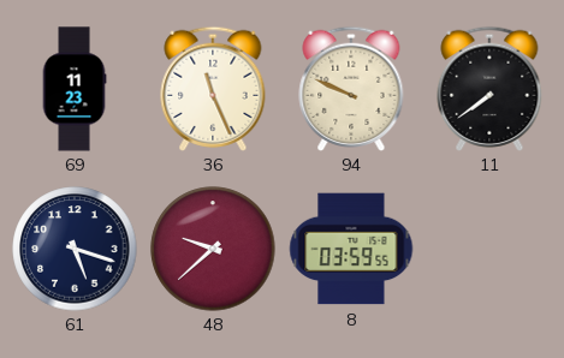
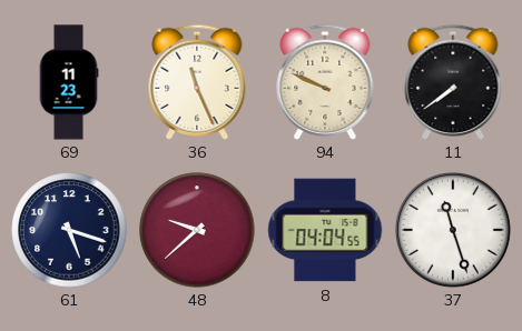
8: 03:59 -> 04:04 (325, 230)
37: none -> 11:27 (453, 230)
